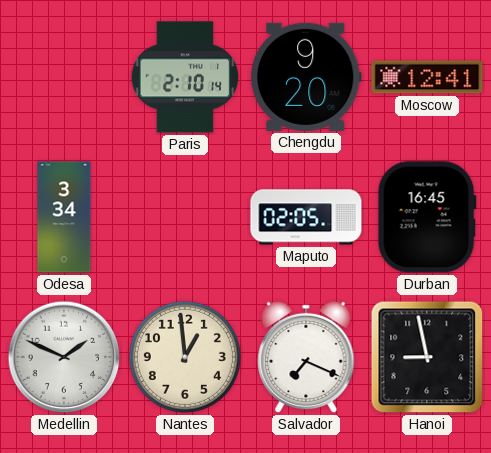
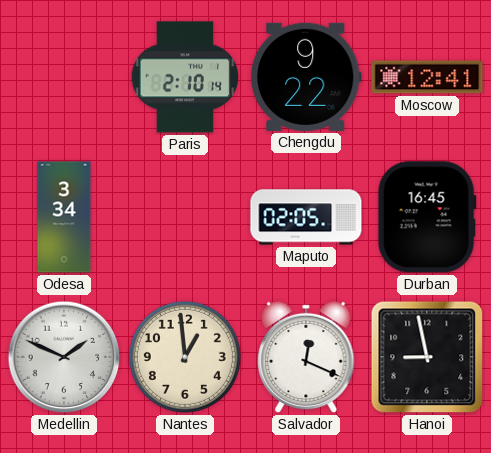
Chengdu: 9:20 -> 9:22 (306, 77)
Salvador: 7:19 -> 12:19 (306, 357)
